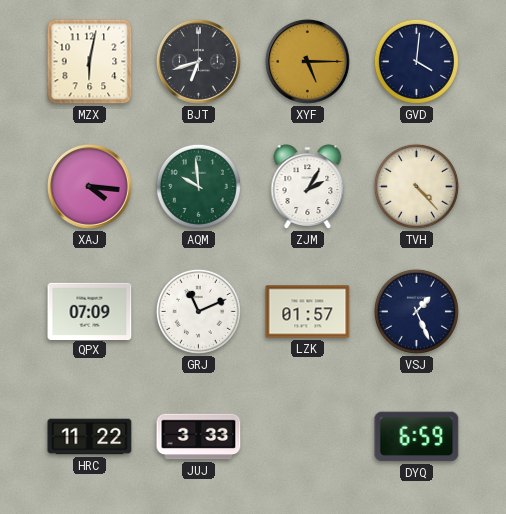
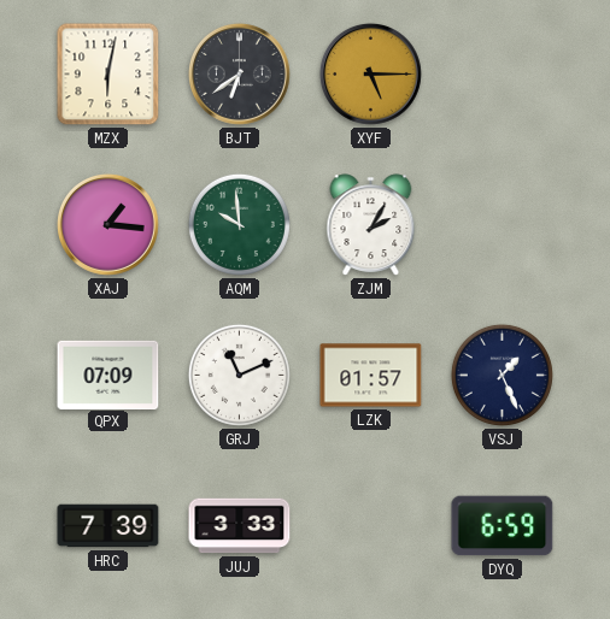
BJT: 6:42 -> 6:39 (239, 73)
GVD: 4:01 -> none (416, 61)
XAJ: 4:16 -> 1:16 (107, 224)
TVH: 4:23 -> none (416, 186)
HRC: 11:22 -> 7:39 (108, 526)
